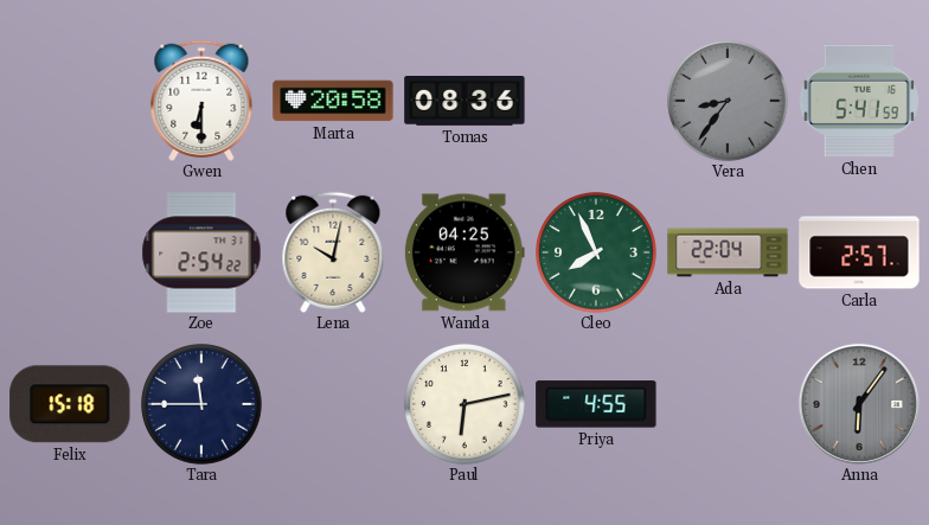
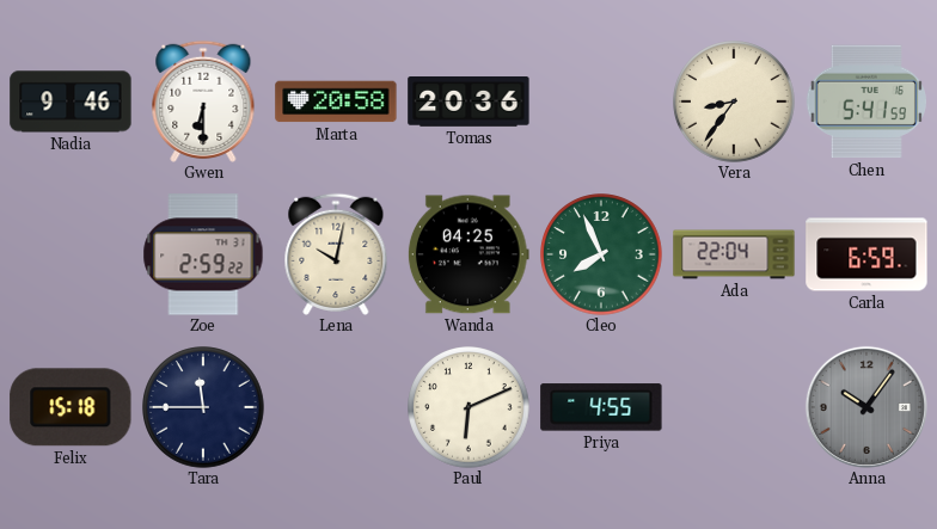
Nadia: none -> 9:46 (71, 102)
Tomas: 08:36 -> 20:36 (468, 103)
Vera dial: grey -> cream (734, 102)
Zoe: 2:54 -> 2:59 (203, 254)
Carla: 2:57 -> 6:59 (866, 254)
Paul: 6:13 -> 6:11 (468, 407)
Anna: 6:06 -> 10:06 (866, 407)
